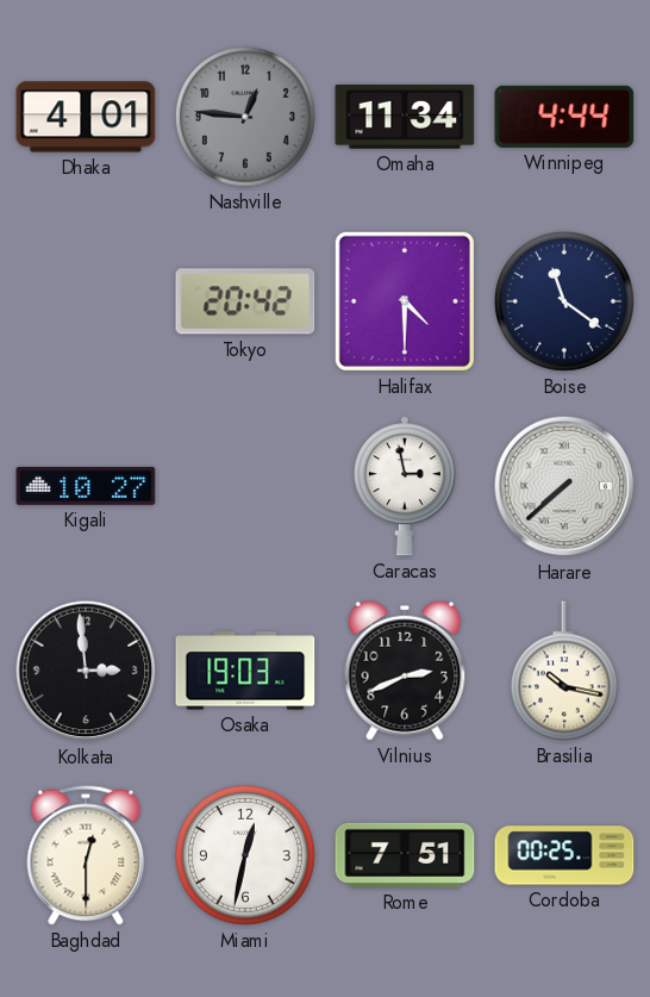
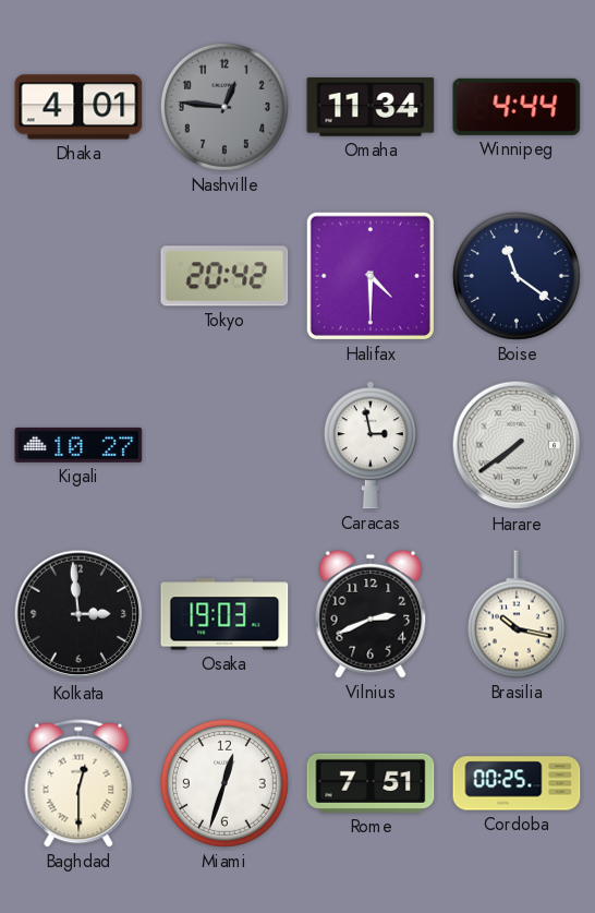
Harare: 7:38 -> 7:39 (517, 445)
Miami: 12:32 -> 12:33 (224, 783)
